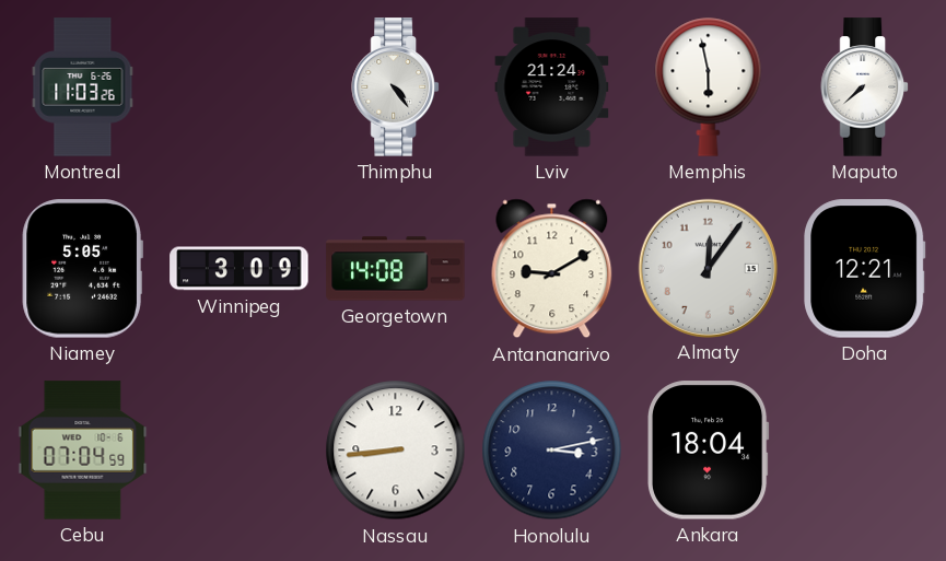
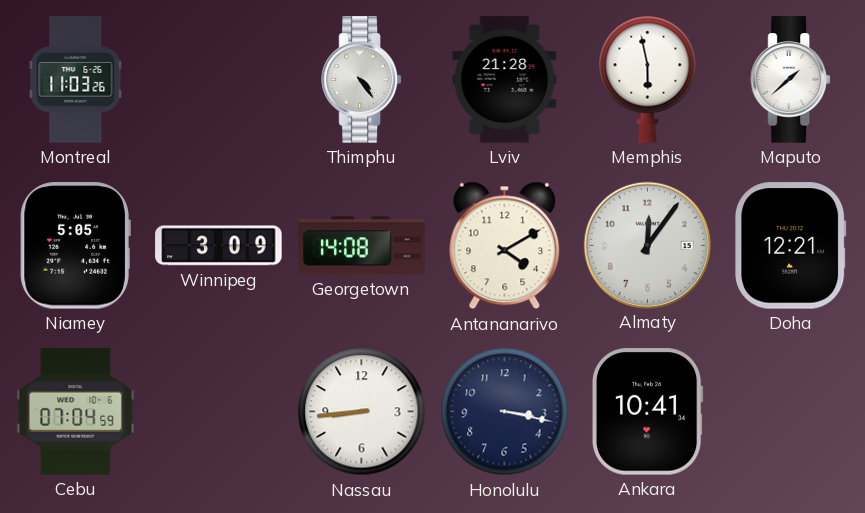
Lviv: 21:24 -> 21:28 (505, 80)
Maputo: 7:38 -> 1:38 (790, 80)
Antananarivo: 9:10 -> 4:10 (505, 246)
Honolulu: 3:13 -> 3:17 (505, 412)
Ankara: 18:04 -> 10:41 (647, 412)
